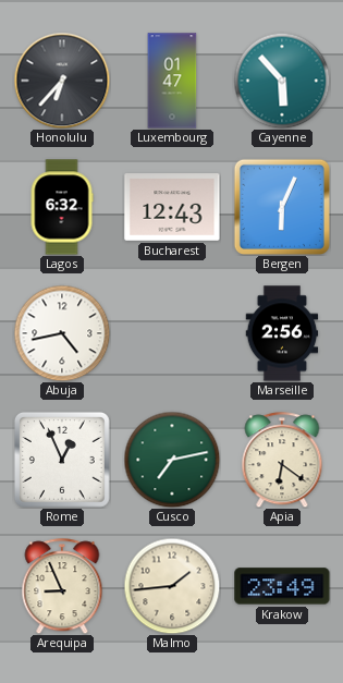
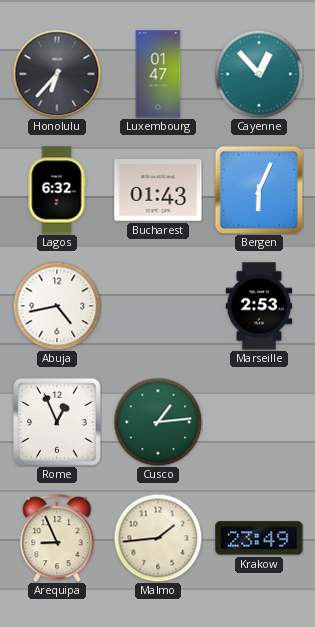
Cayenne: 5:53 -> 12:53 (259, 74)
Bucharest: 12:43 -> 01:43 (158, 190)
Marseille: 2:56 -> 2:53 (259, 306)
Cusco: 7:13 -> 1:14 (158, 422)
Apia: 6:21 -> none (282, 460)
